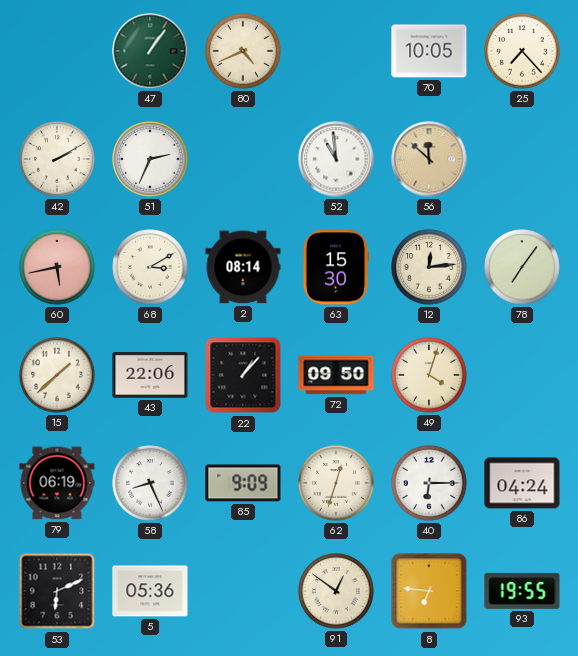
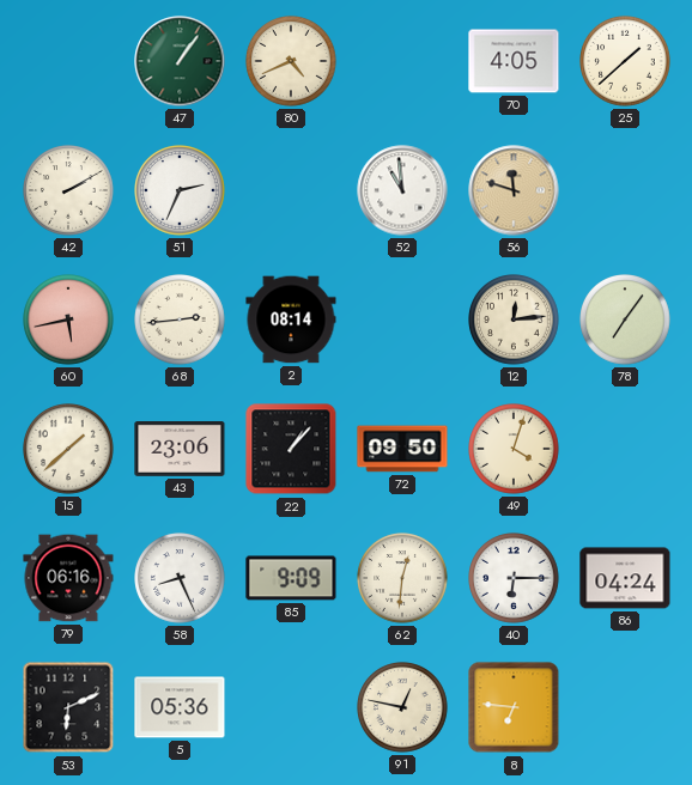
70: 10:05 -> 4:05 (514, 61)
25: 7:23 -> 1:38 (625, 61)
56: 11:52 -> 11:48 (514, 190)
68: 3:10 -> 2:44 (180, 320)
63: 15:30 -> none (336, 267)
43: 22:06 -> 23:06 (180, 450)
79: 06:19 -> 06:16 (68, 578)
62: 12:33 -> 12:31 (402, 578)
91: 12:51 -> 12:47 (402, 707)
93: 19:55 -> none (522, 591)
